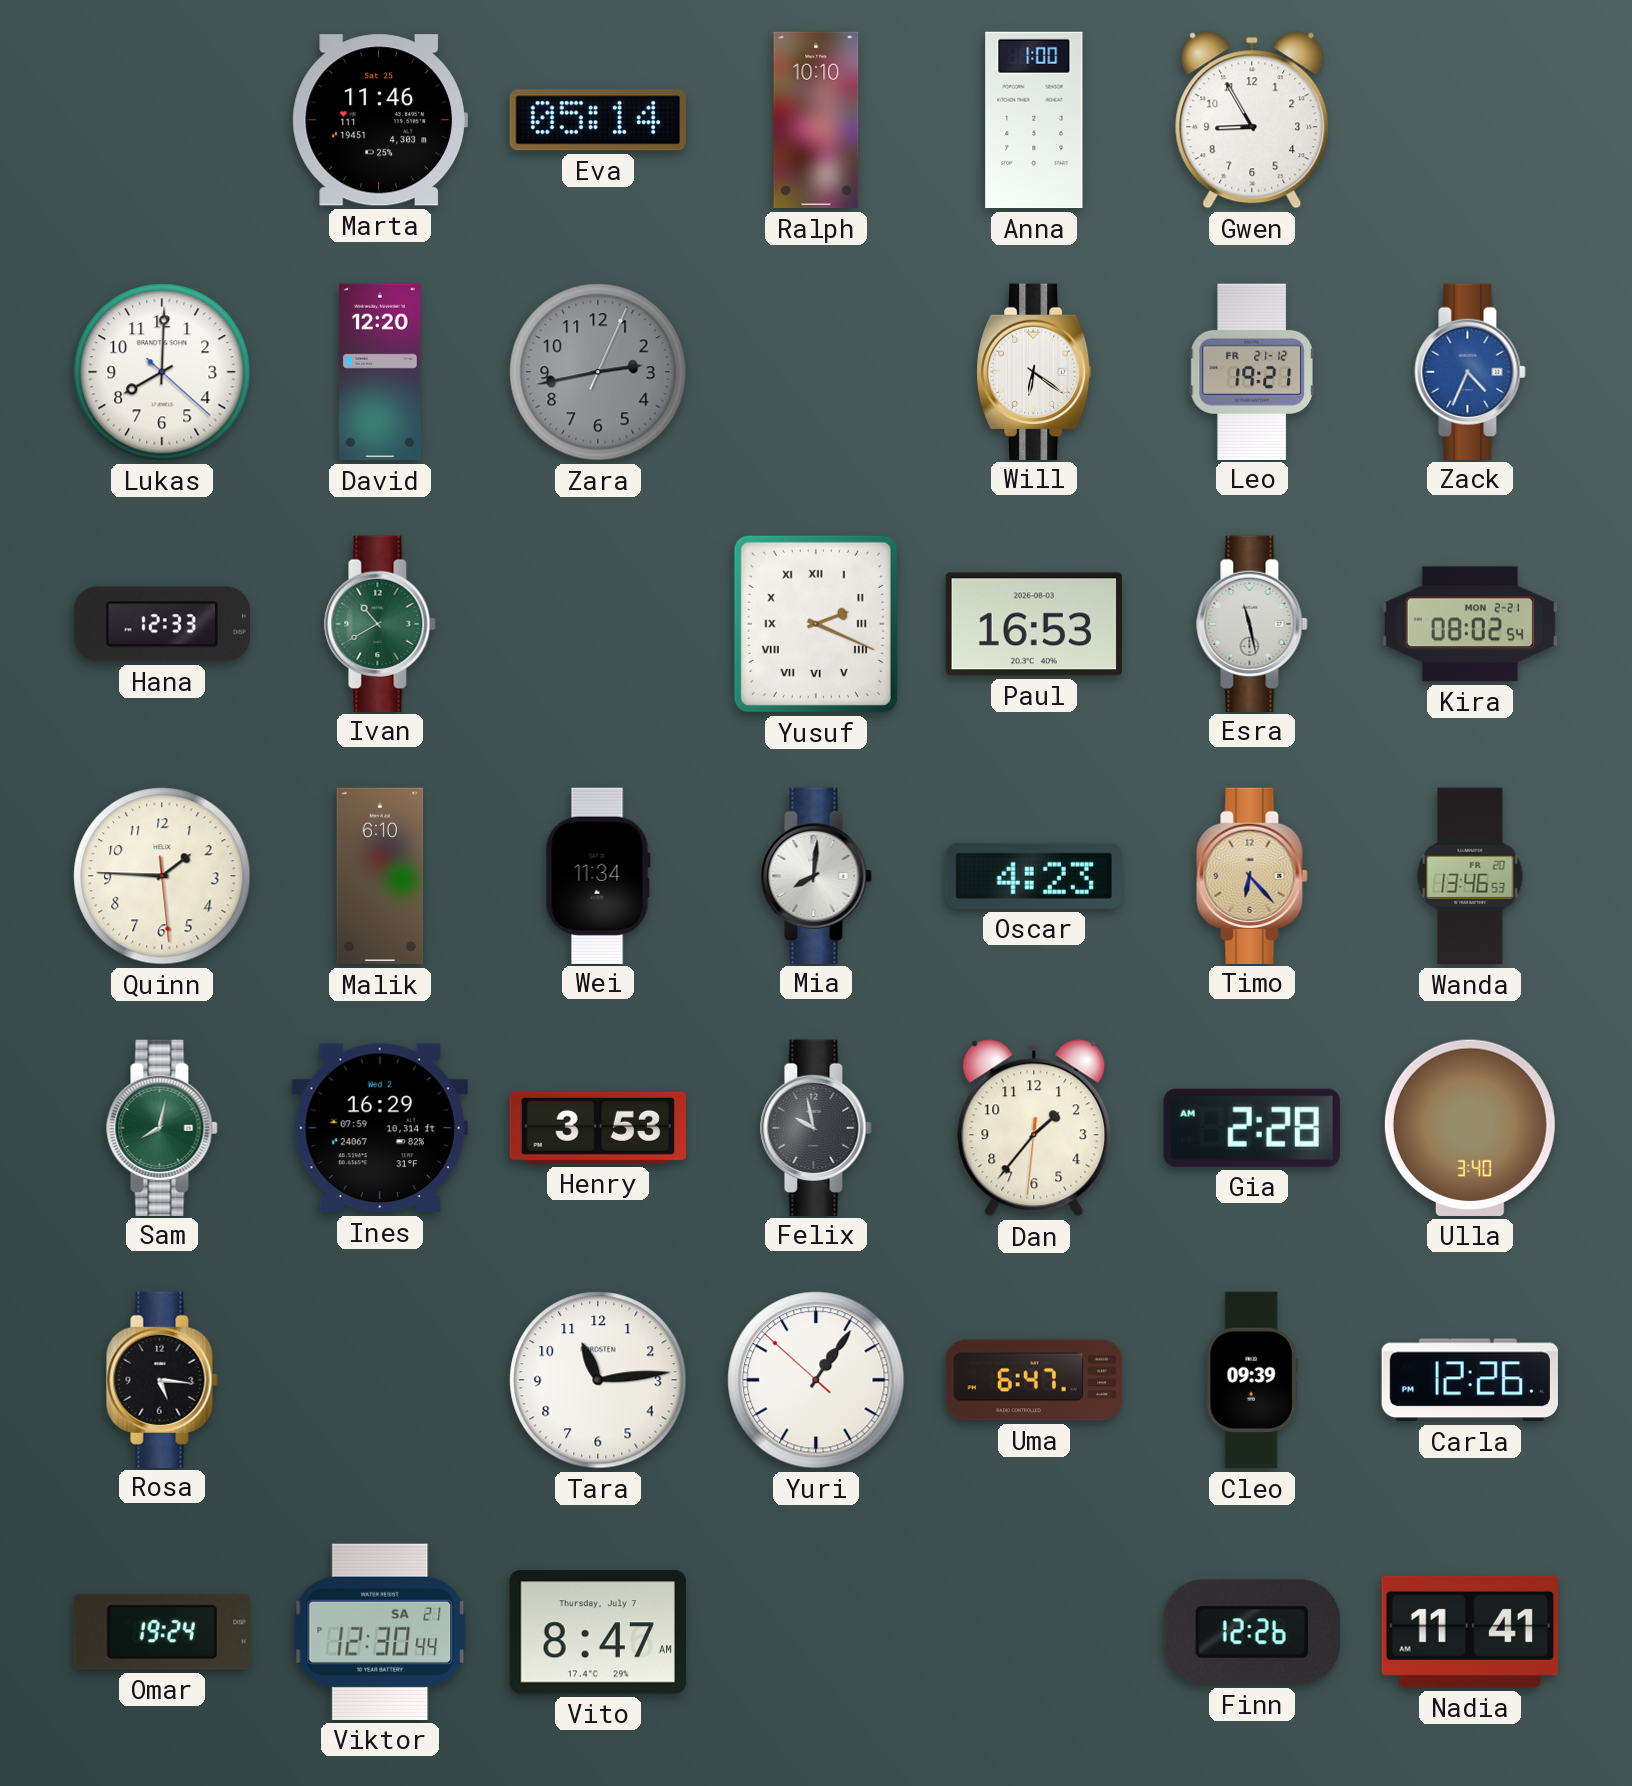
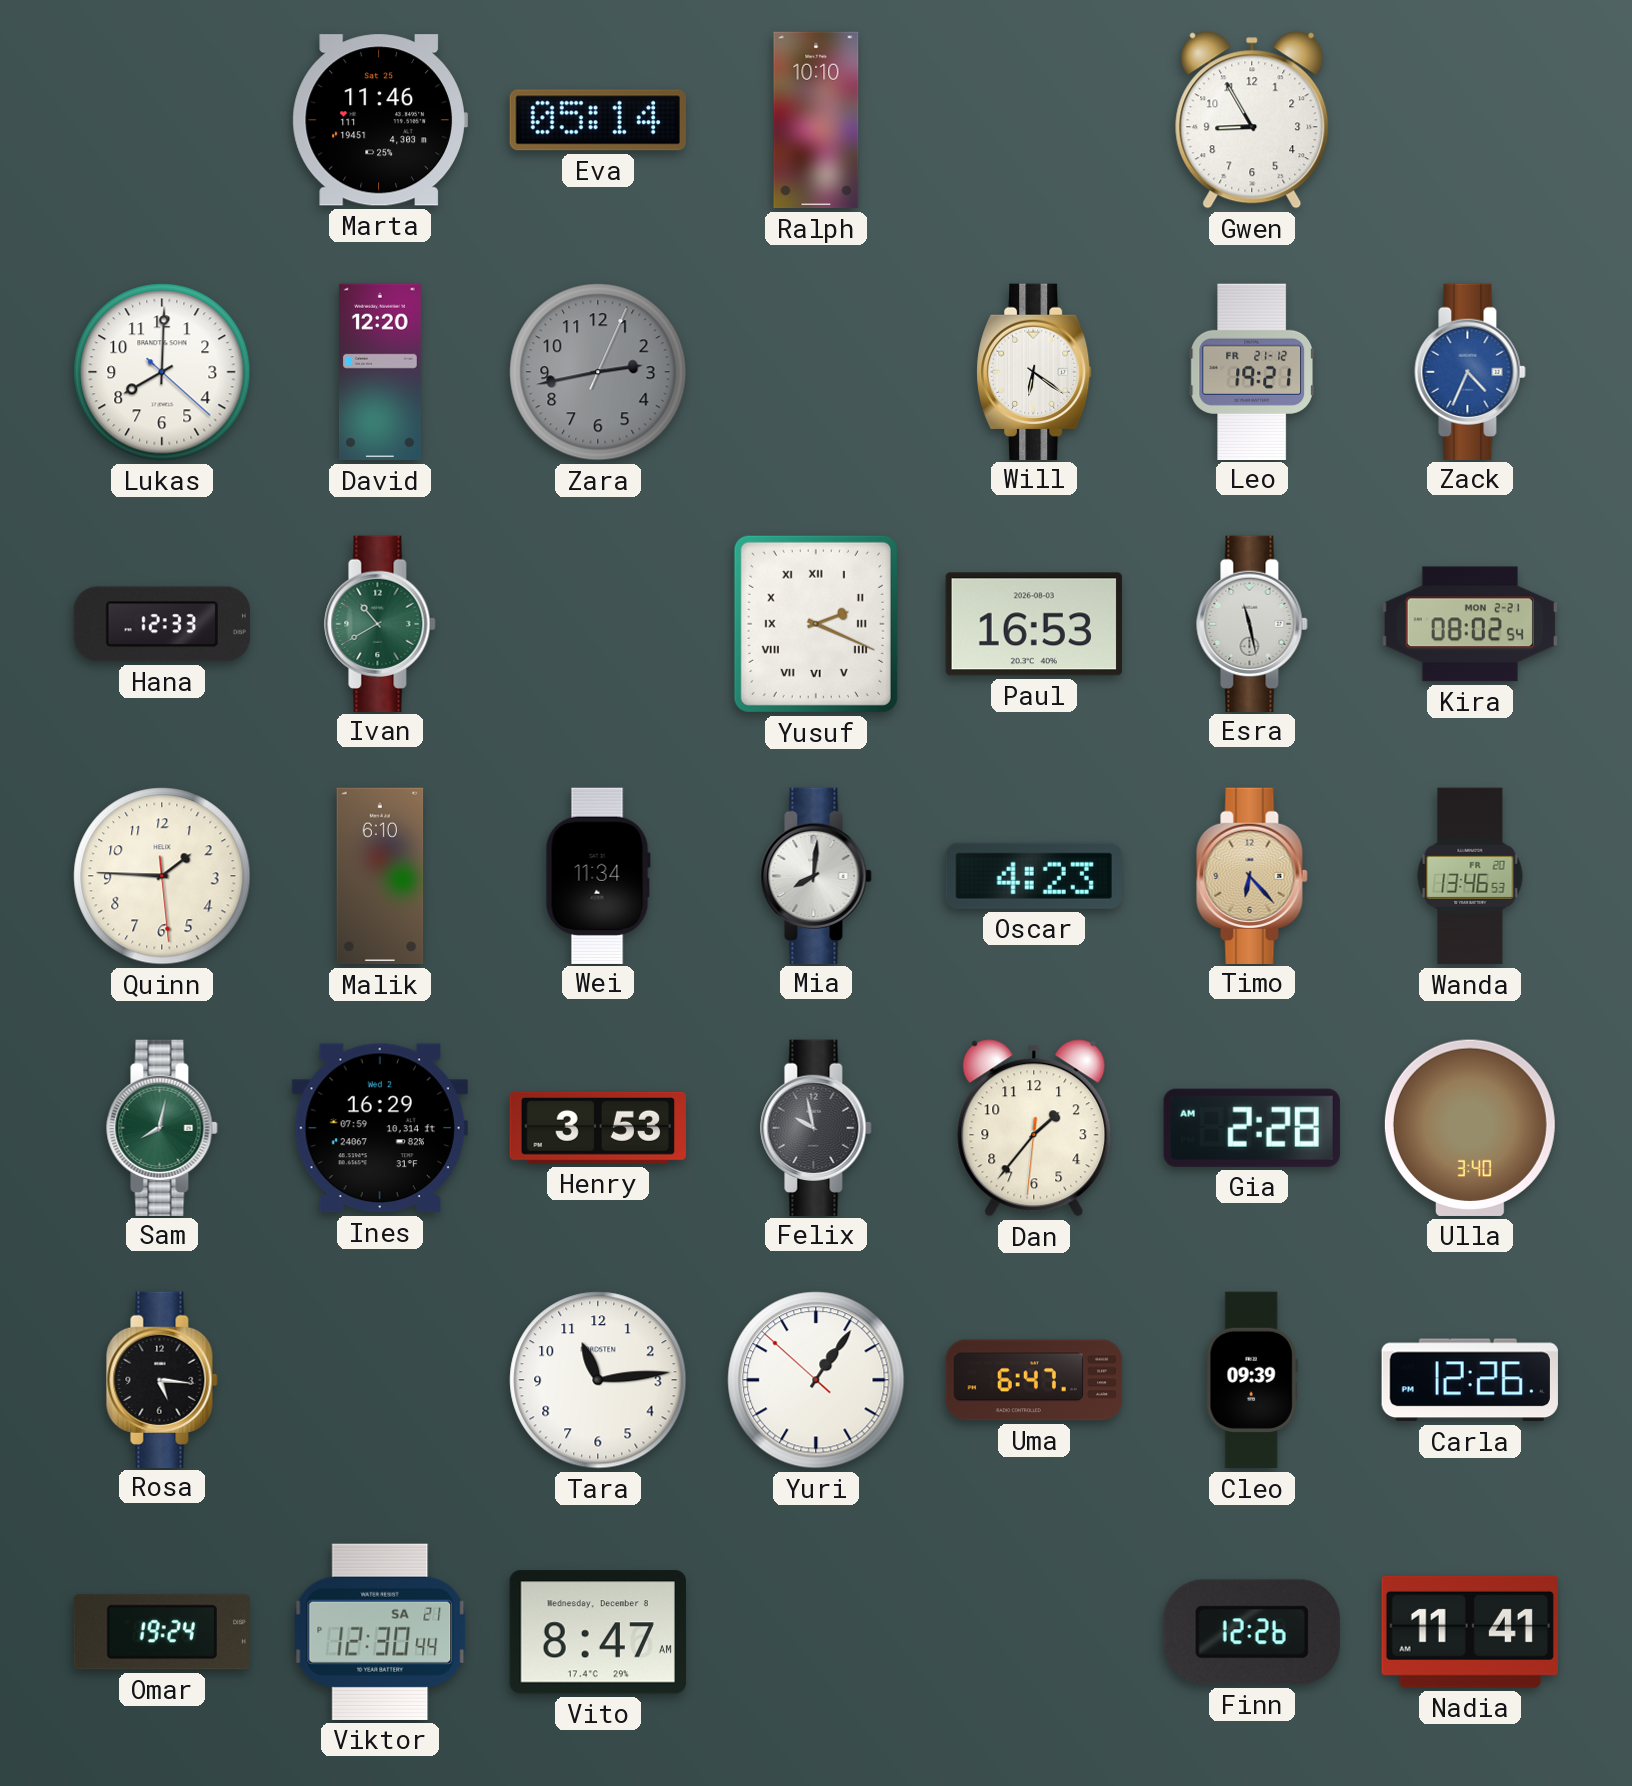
Anna: 1:00 -> none (1034, 120)
Vito date: Thursday, July 7 -> Wednesday, December 8 (598, 1632)
